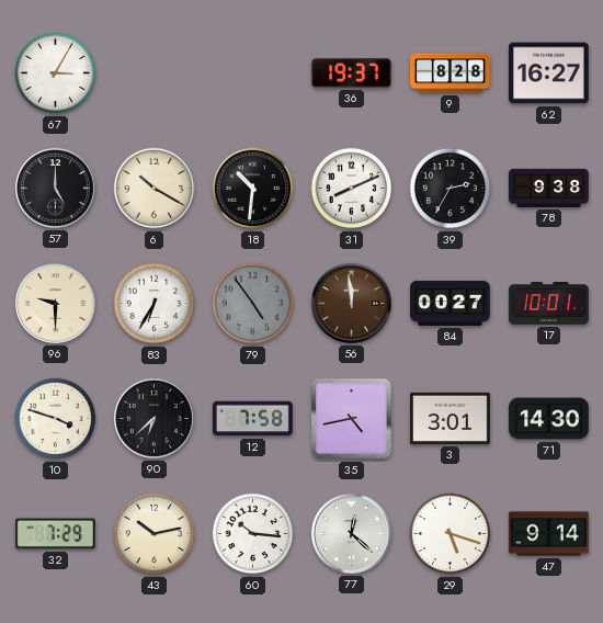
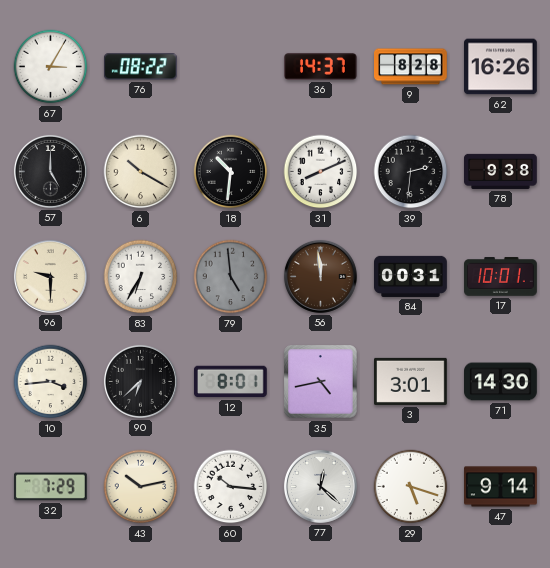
76: none -> 08:22 (140, 67)
36: 19:37 -> 14:37 (321, 66)
62: 16:27 -> 16:26 (501, 67)
39: 2:35 -> 2:31 (411, 172)
79: 4:54 -> 4:59 (231, 277)
84: 00:27 -> 00:31 (411, 276)
10: 3:48 -> 3:44 (51, 382)
12: 7:58 -> 8:01 (231, 382)
